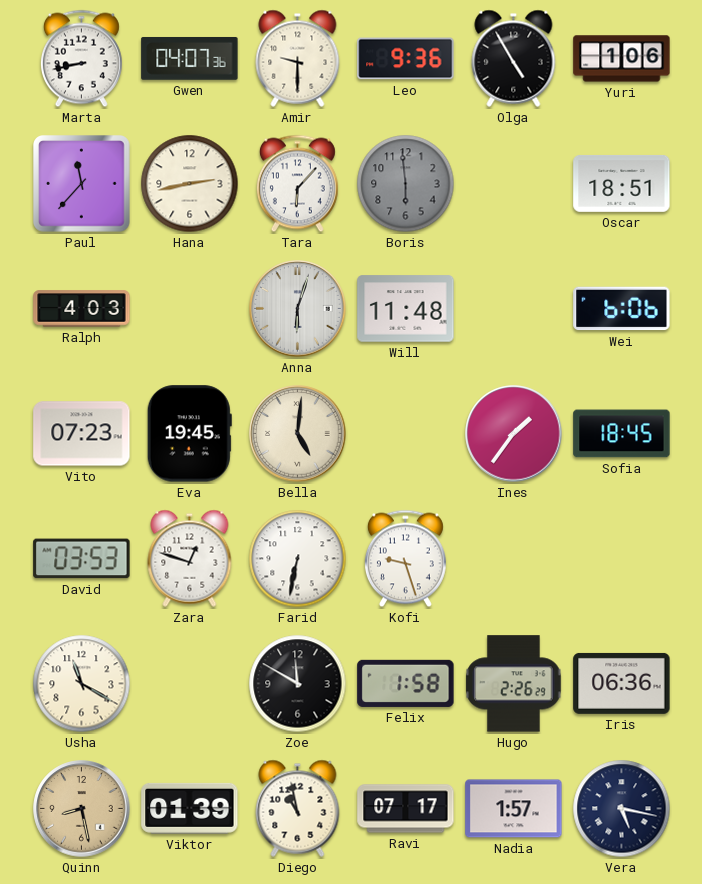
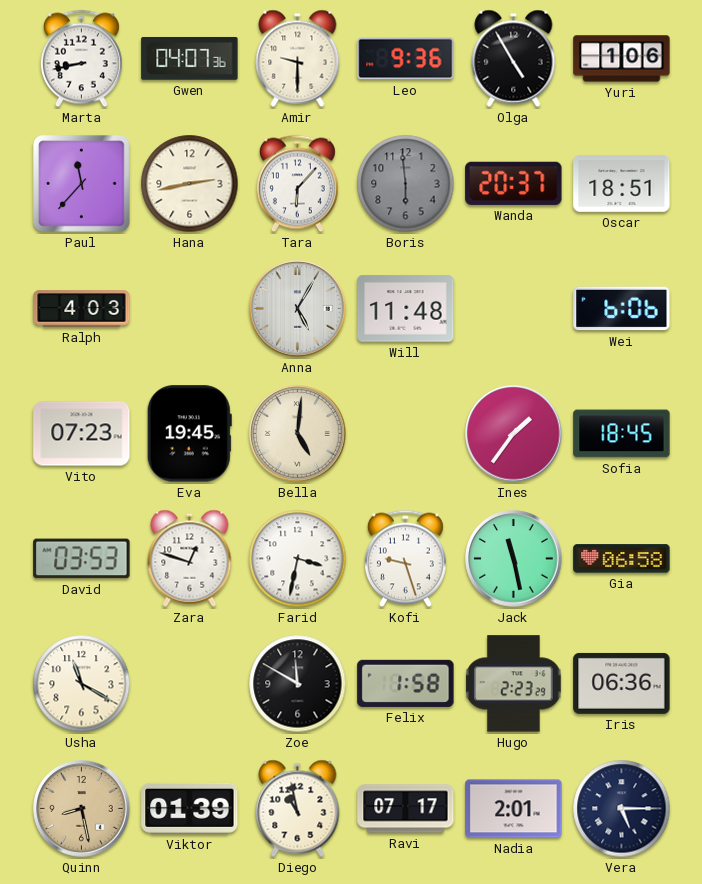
Wanda: none -> 20:37 (514, 183)
Anna: 6:03 -> 5:05 (298, 309)
Farid: 6:32 -> 3:32 (298, 559)
Jack: none -> 11:28 (514, 559)
Gia: none -> 06:58 (622, 559)
Hugo: 2:26 -> 2:23 (514, 684)
Nadia: 1:57 -> 2:01 (514, 809)
Vera: 5:17 -> 5:15 (622, 809)
